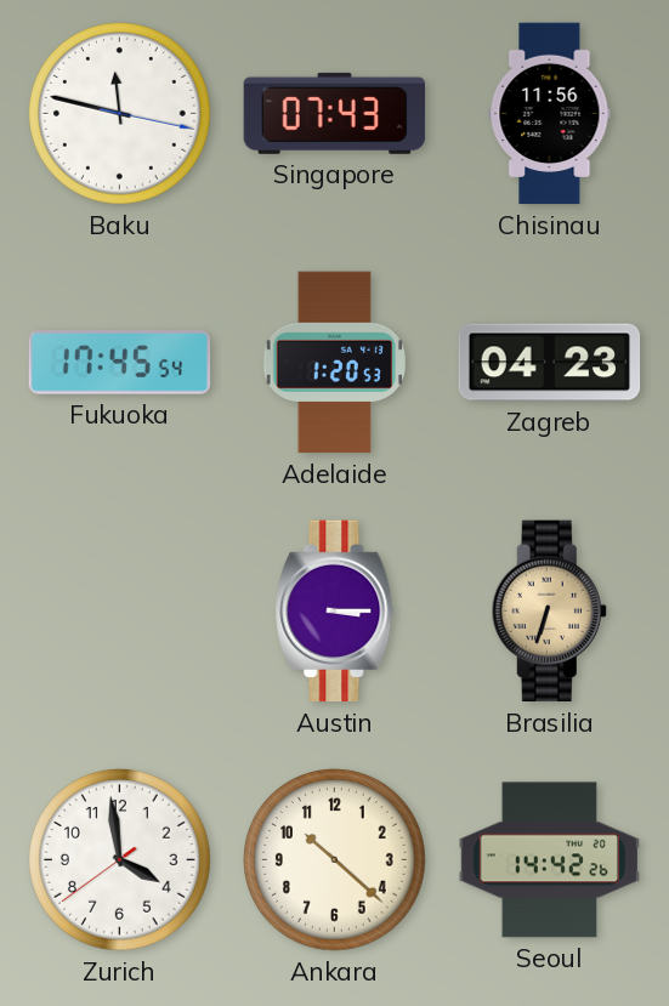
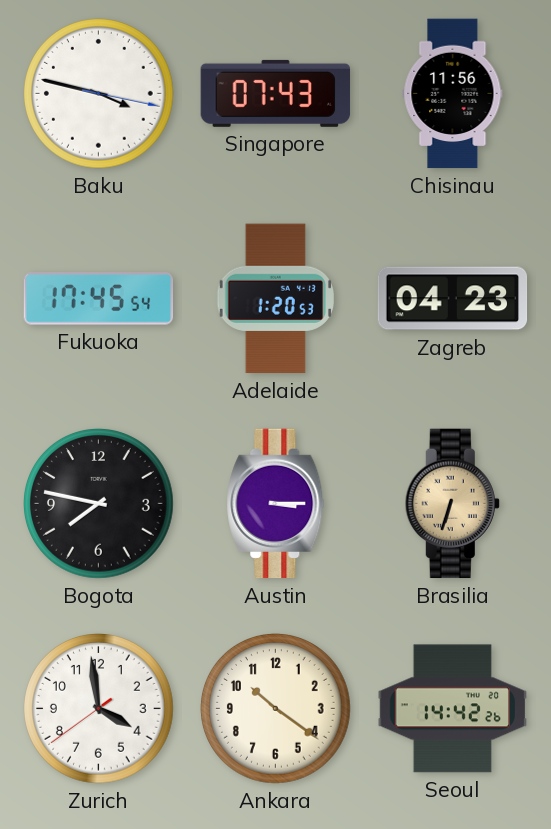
Baku: 11:47 -> 3:47 (99, 94)
Bogota: none -> 7:47 (99, 504)
Ankara: 10:22 -> 10:21 (276, 709)
